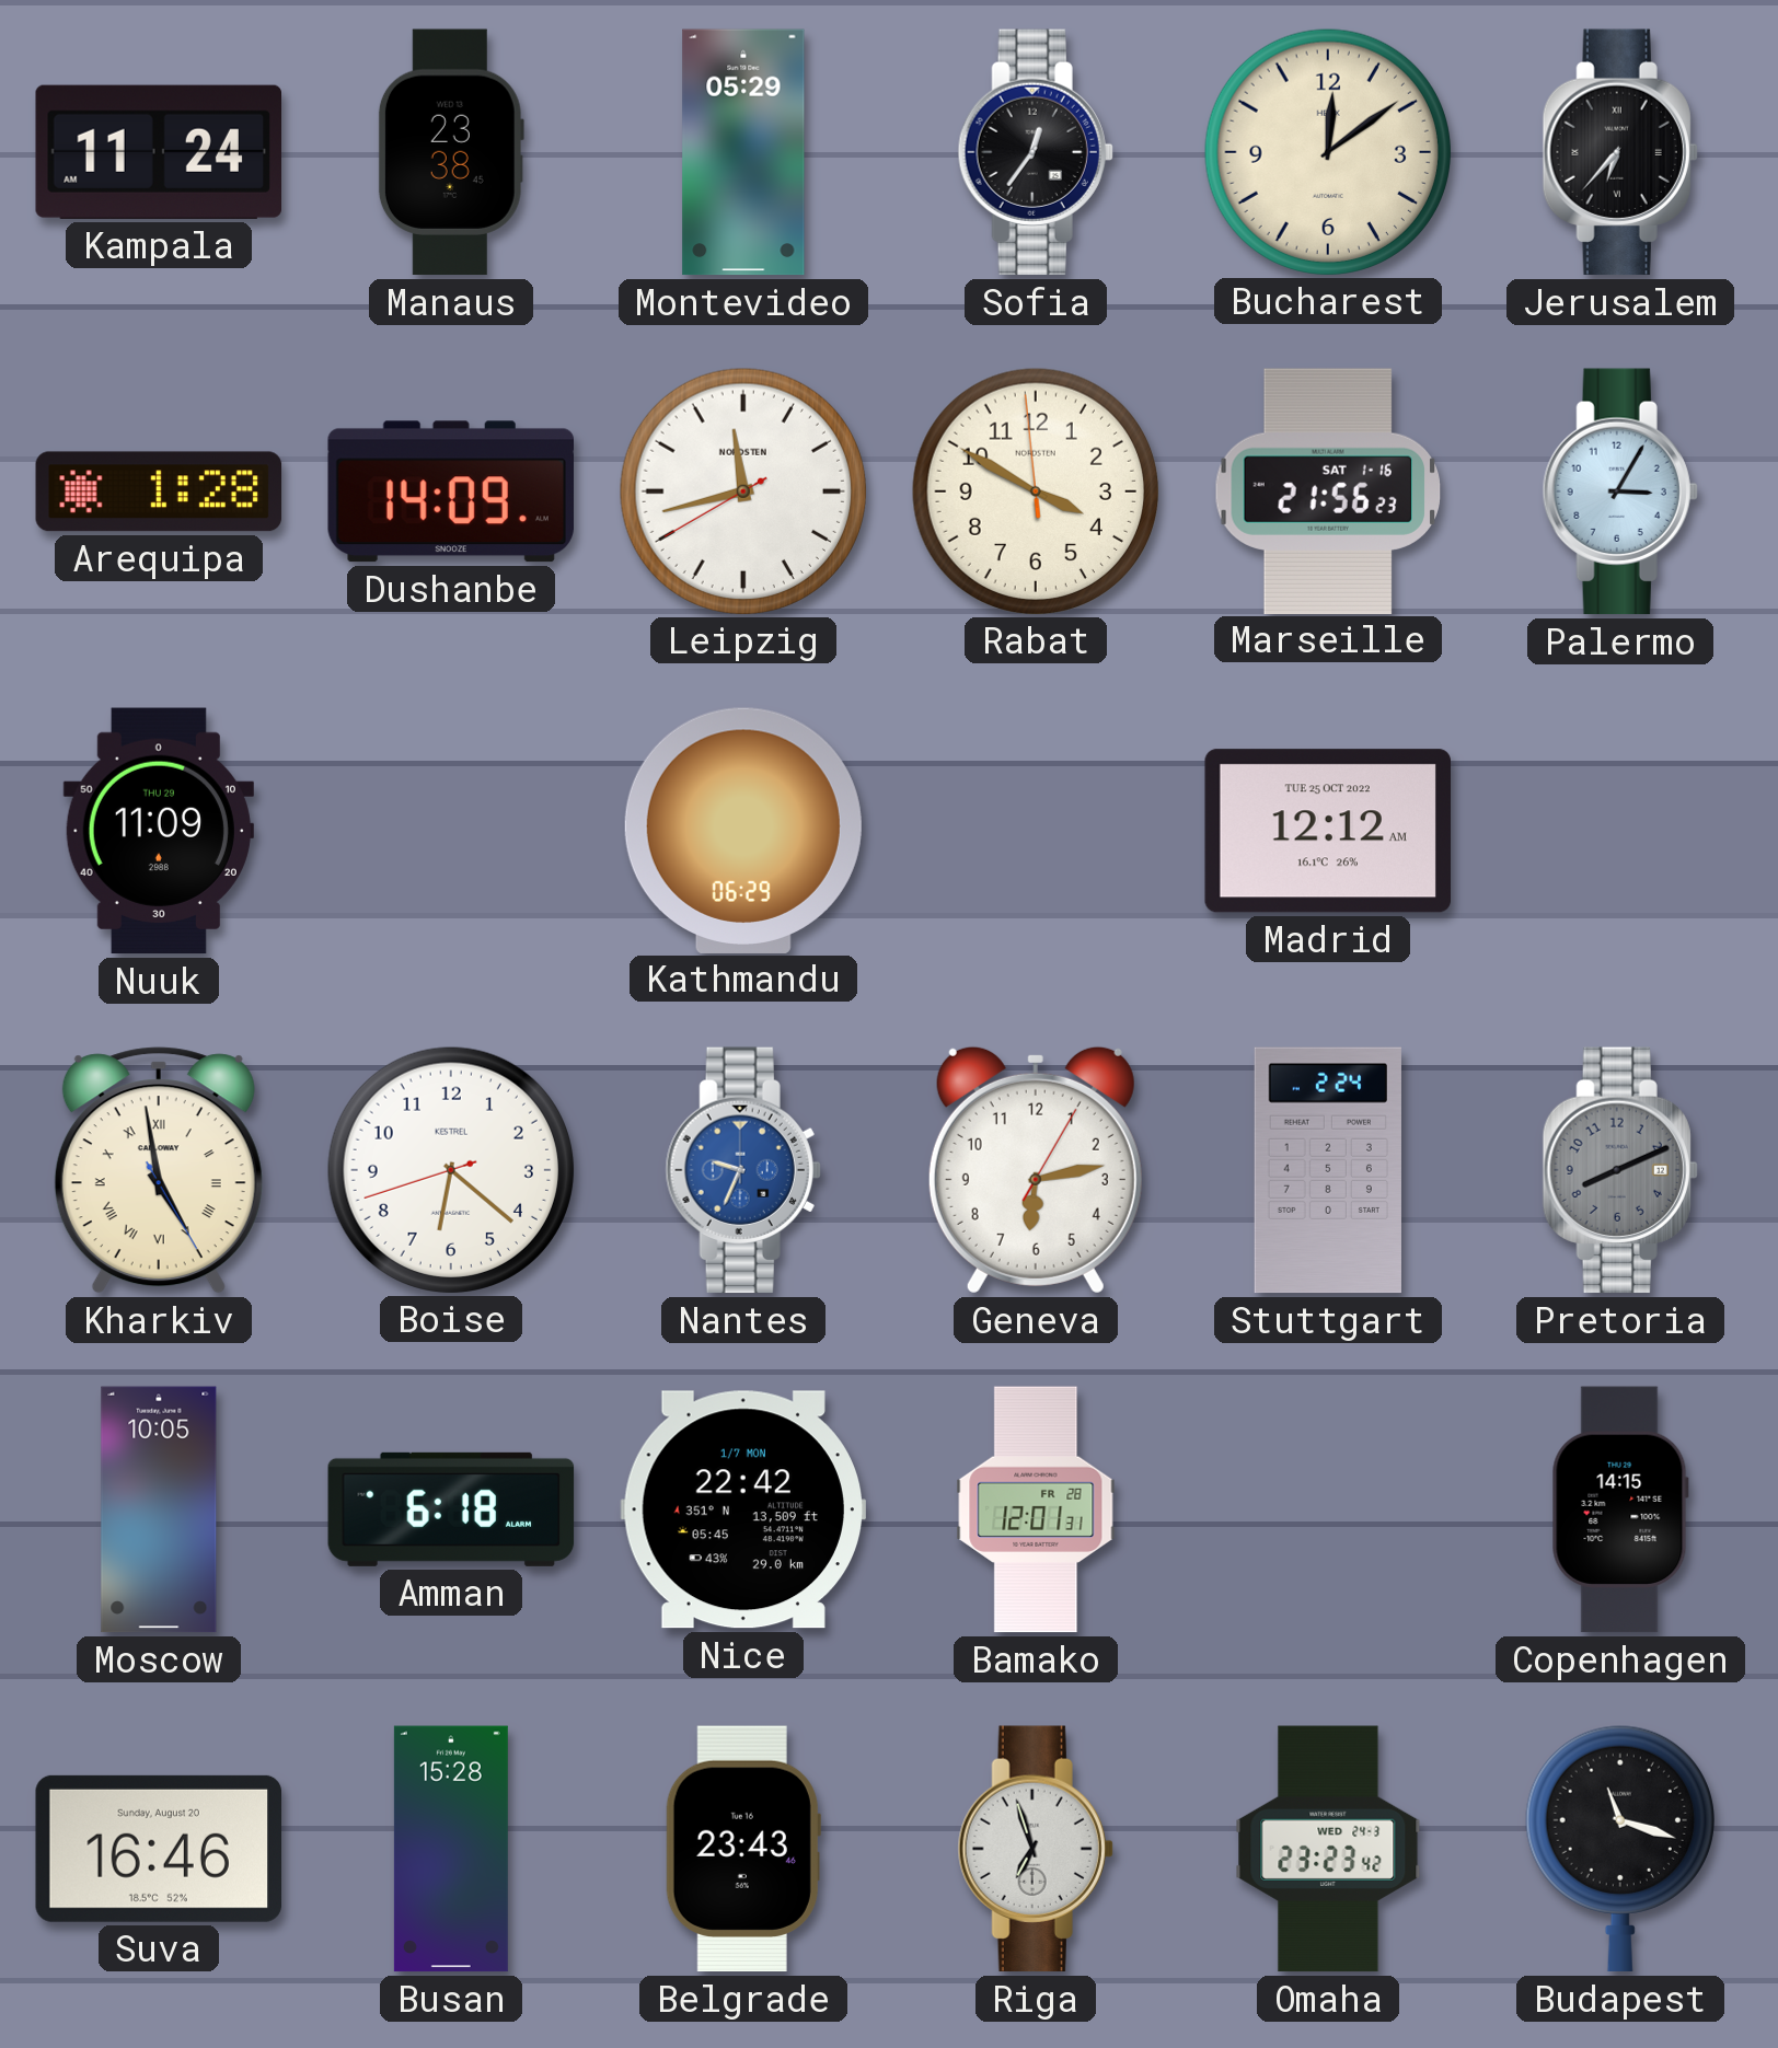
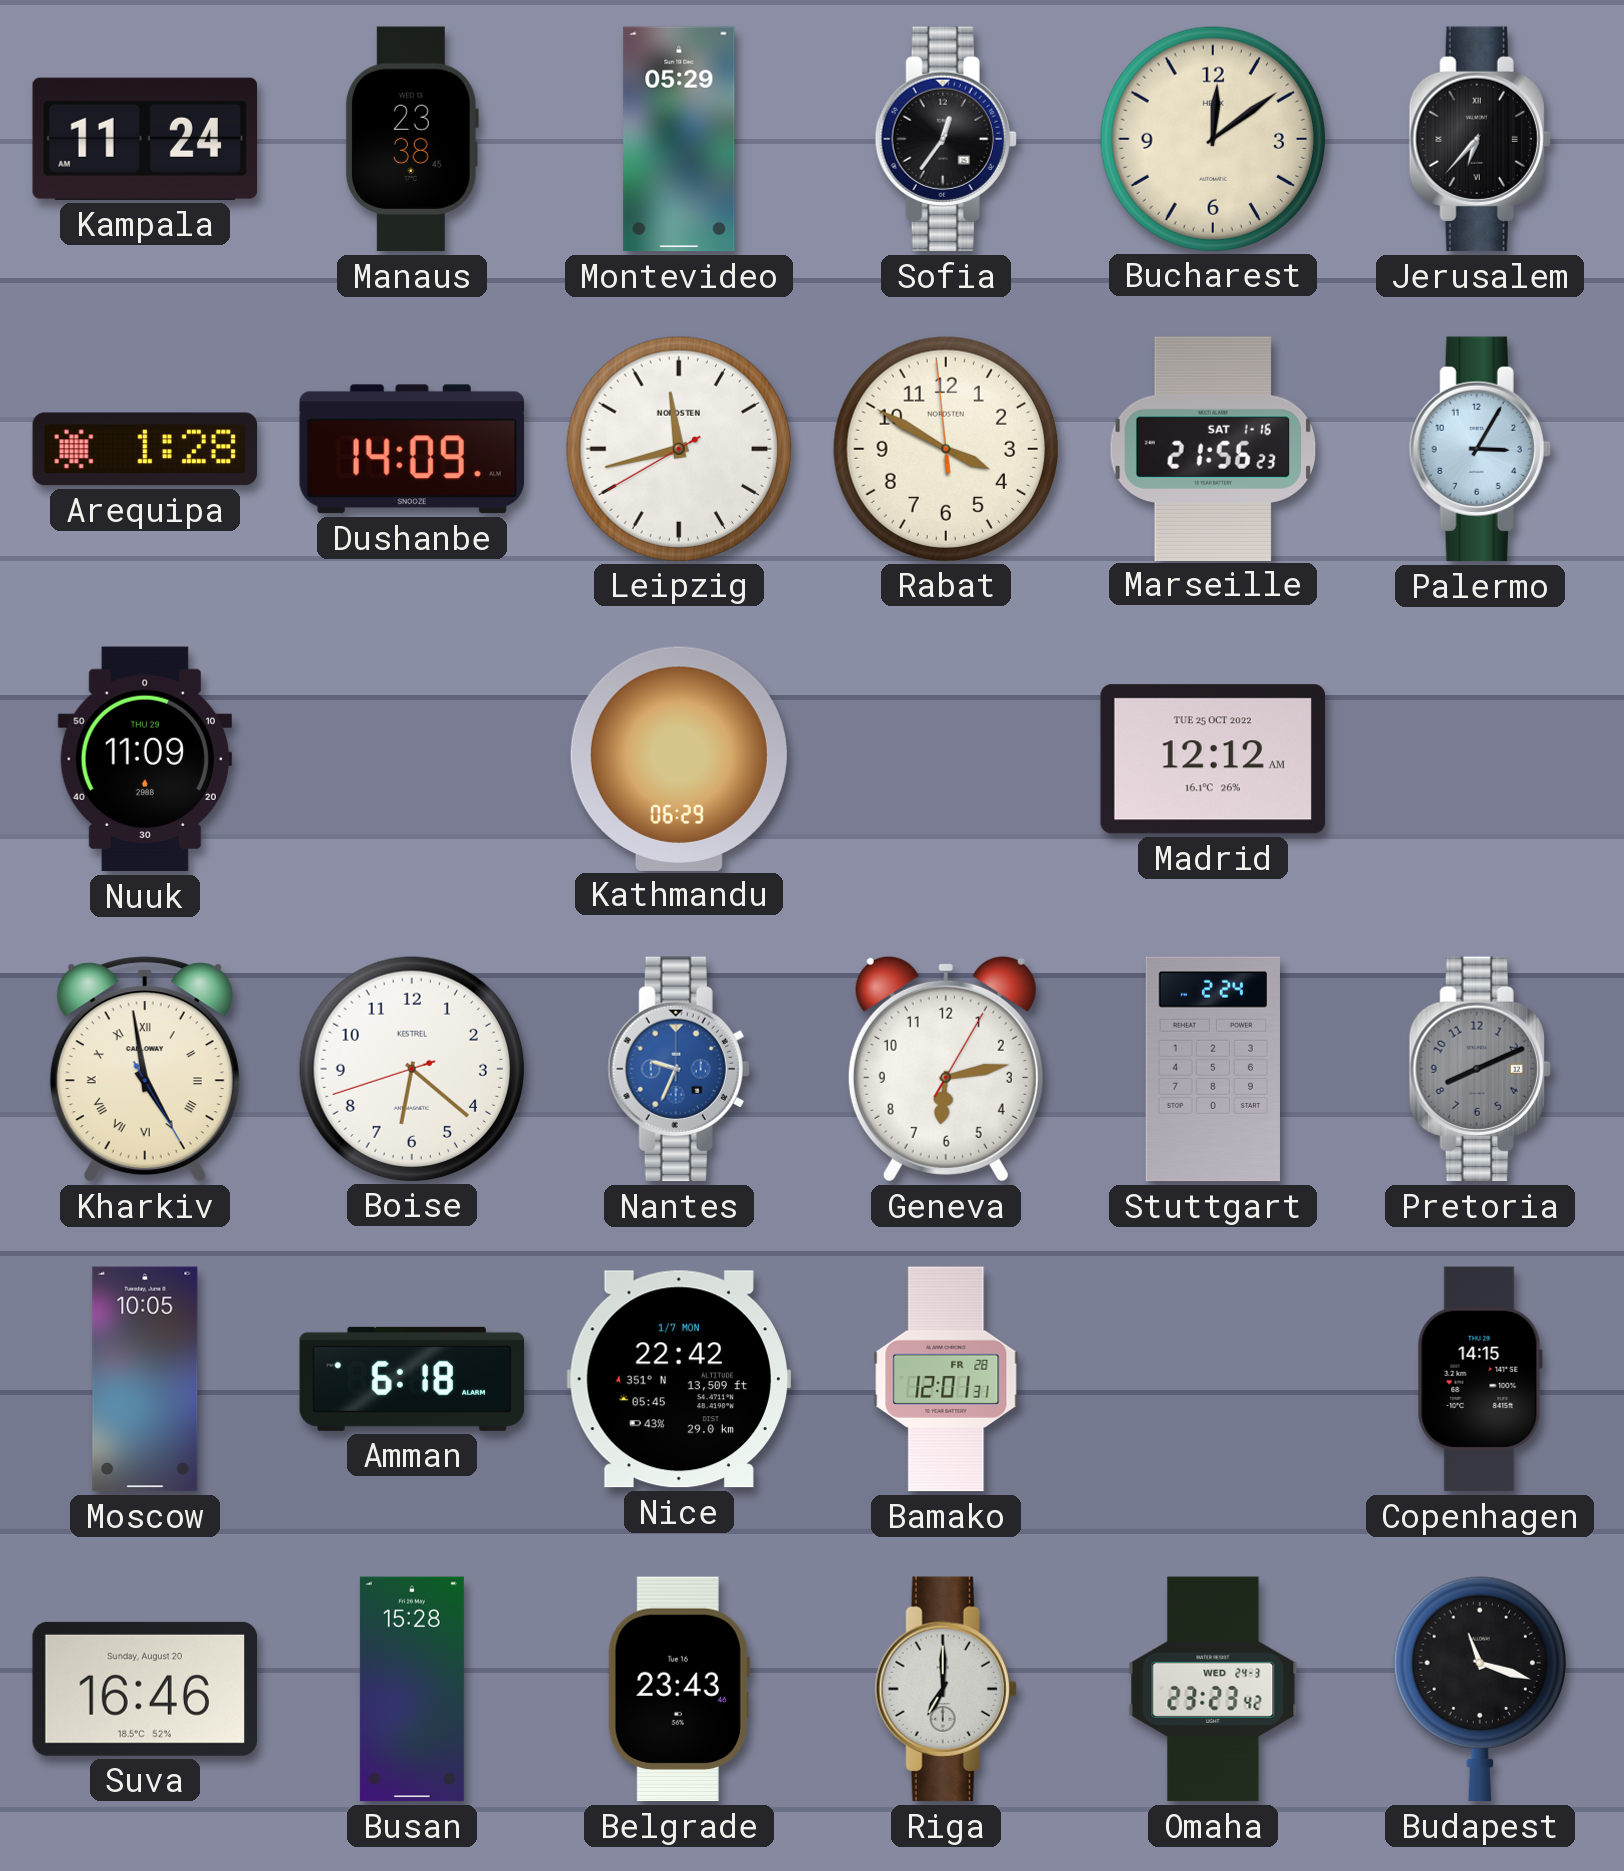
Riga: 6:57 -> 7:00 (946, 1689)
